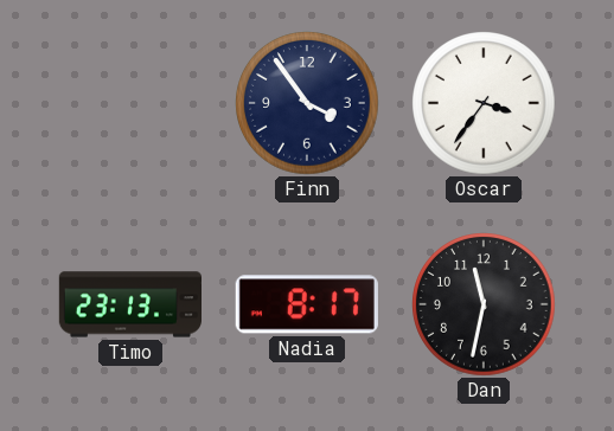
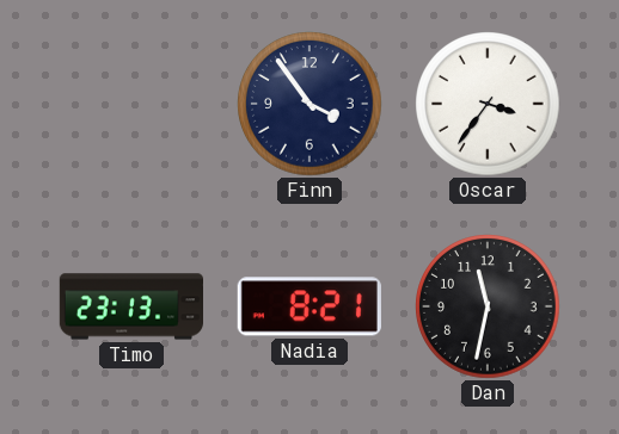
Nadia: 8:17 -> 8:21 (309, 306)
